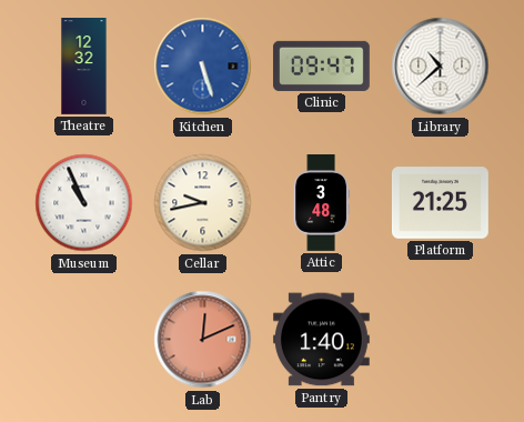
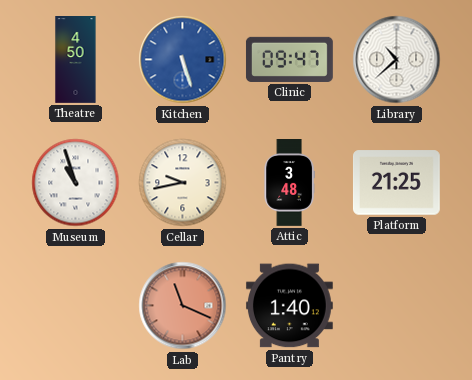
Theatre: 12:32 -> 4:50 (76, 60)
Museum: 10:56 -> 10:57 (76, 183)
Lab: 12:11 -> 11:19 (183, 306)
